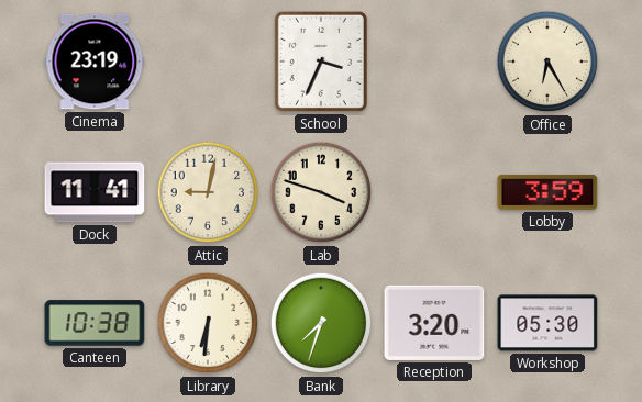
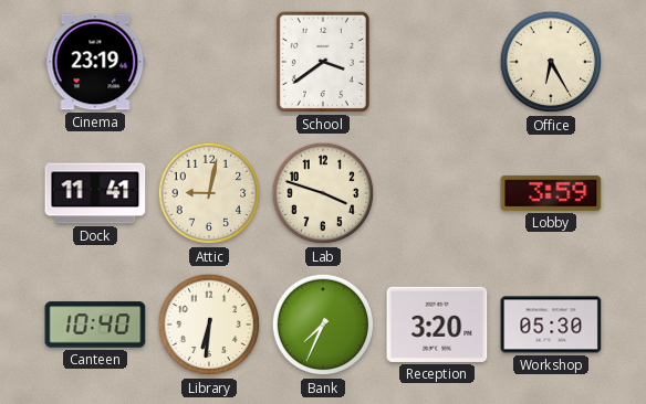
School: 3:34 -> 3:39 (323, 62)
Canteen: 10:38 -> 10:40 (95, 325)
Bank: 7:33 -> 7:34 (323, 325)
